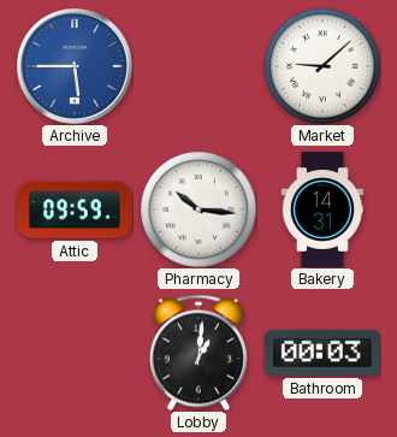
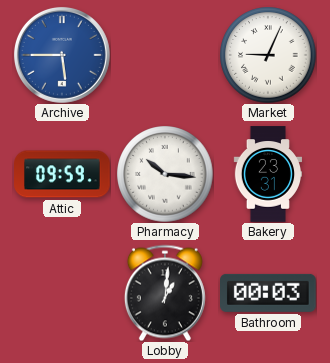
Market: 9:08 -> 9:04 (268, 55)
Bakery: 14:31 -> 23:31 (268, 174)
